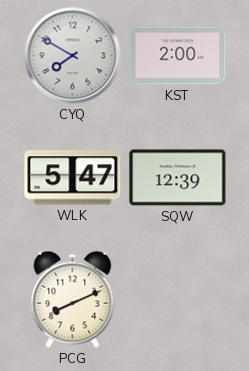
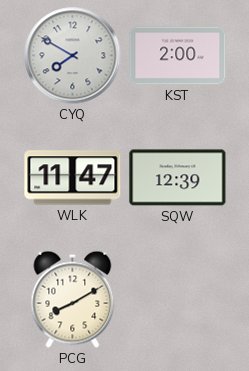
WLK: 5:47 -> 11:47 (73, 178)
PCG: 8:11 -> 8:10 (73, 299)
